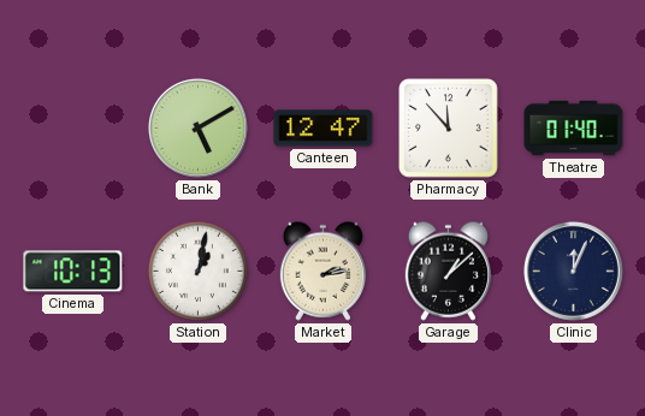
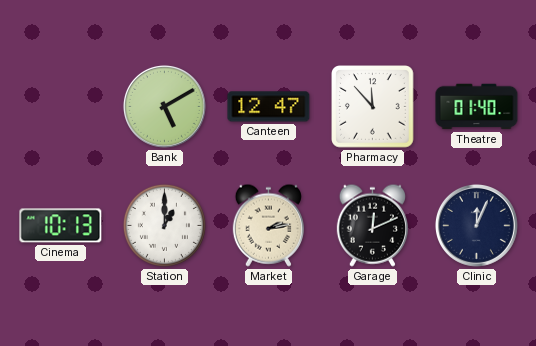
Station: 1:02 -> 1:00 (164, 225)
Garage: 1:08 -> 12:11 (372, 225)
